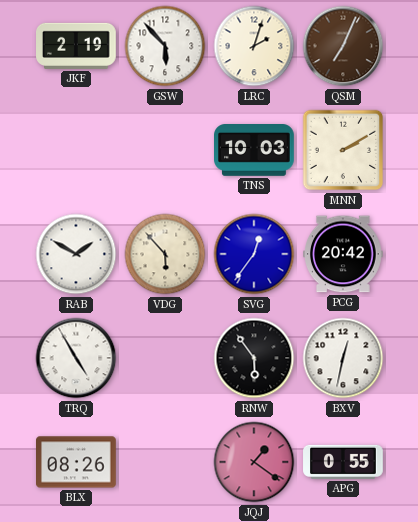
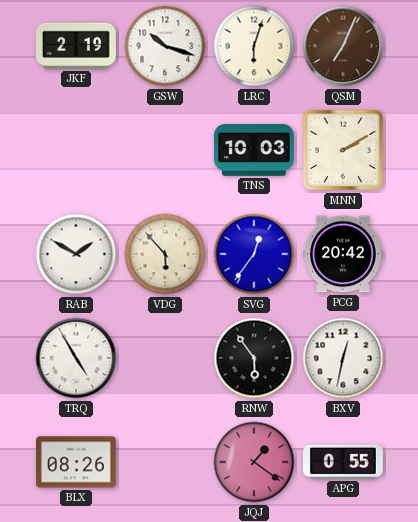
GSW: 5:53 -> 10:18 (165, 46)
LRC: 2:03 -> 6:03 (254, 46)
